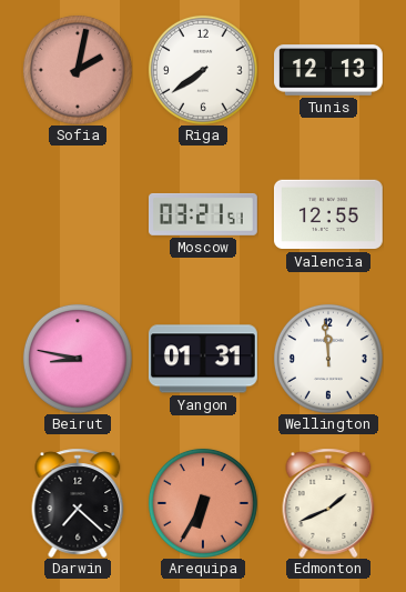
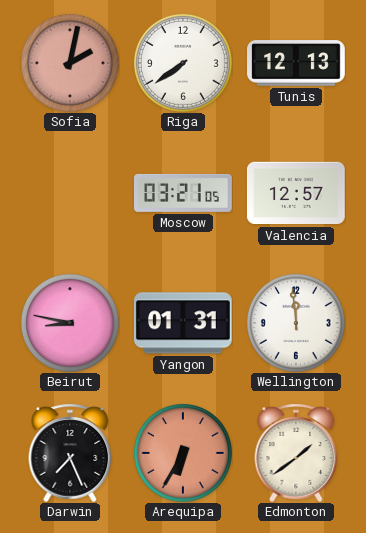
Moscow: 03:21:51 -> 03:21:05 (184, 193)
Valencia: 12:55 -> 12:57 (296, 193)
Darwin: 7:22 -> 7:26 (70, 453)
Edmonton: 1:41 -> 1:39 (296, 453)
